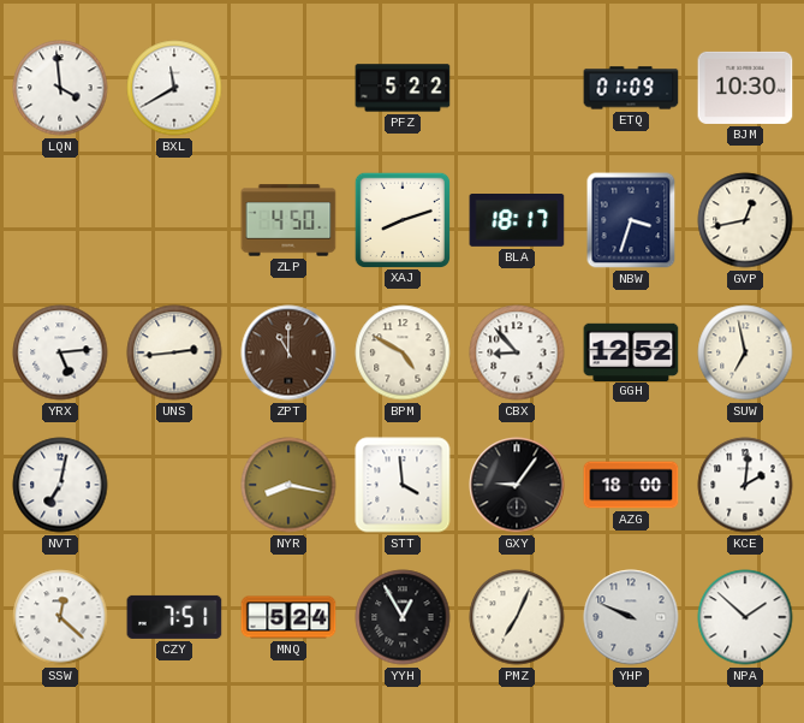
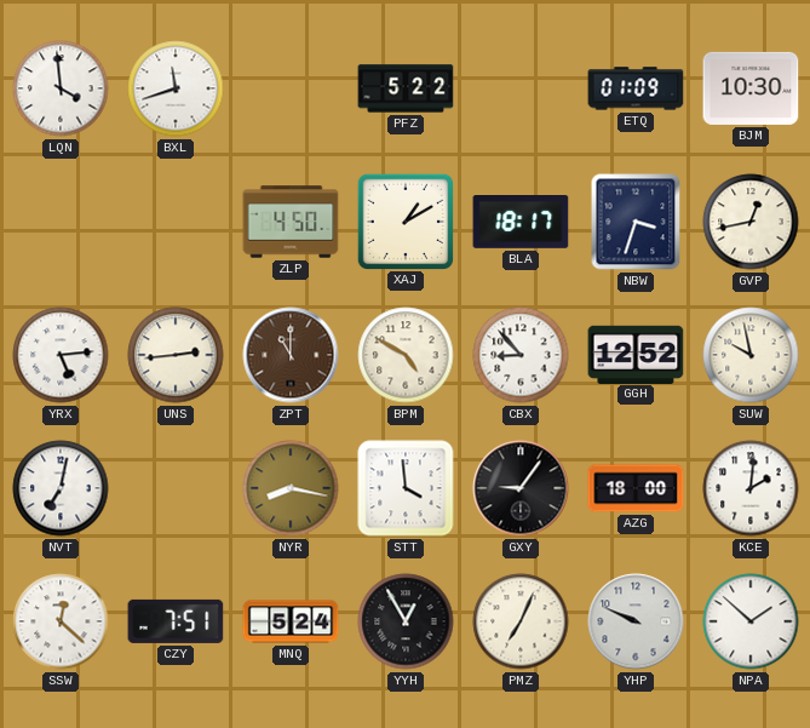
BXL: 11:40 -> 11:42 (176, 88)
XAJ: 8:12 -> 1:10 (404, 220)
SUW: 6:58 -> 9:58 (751, 355)
